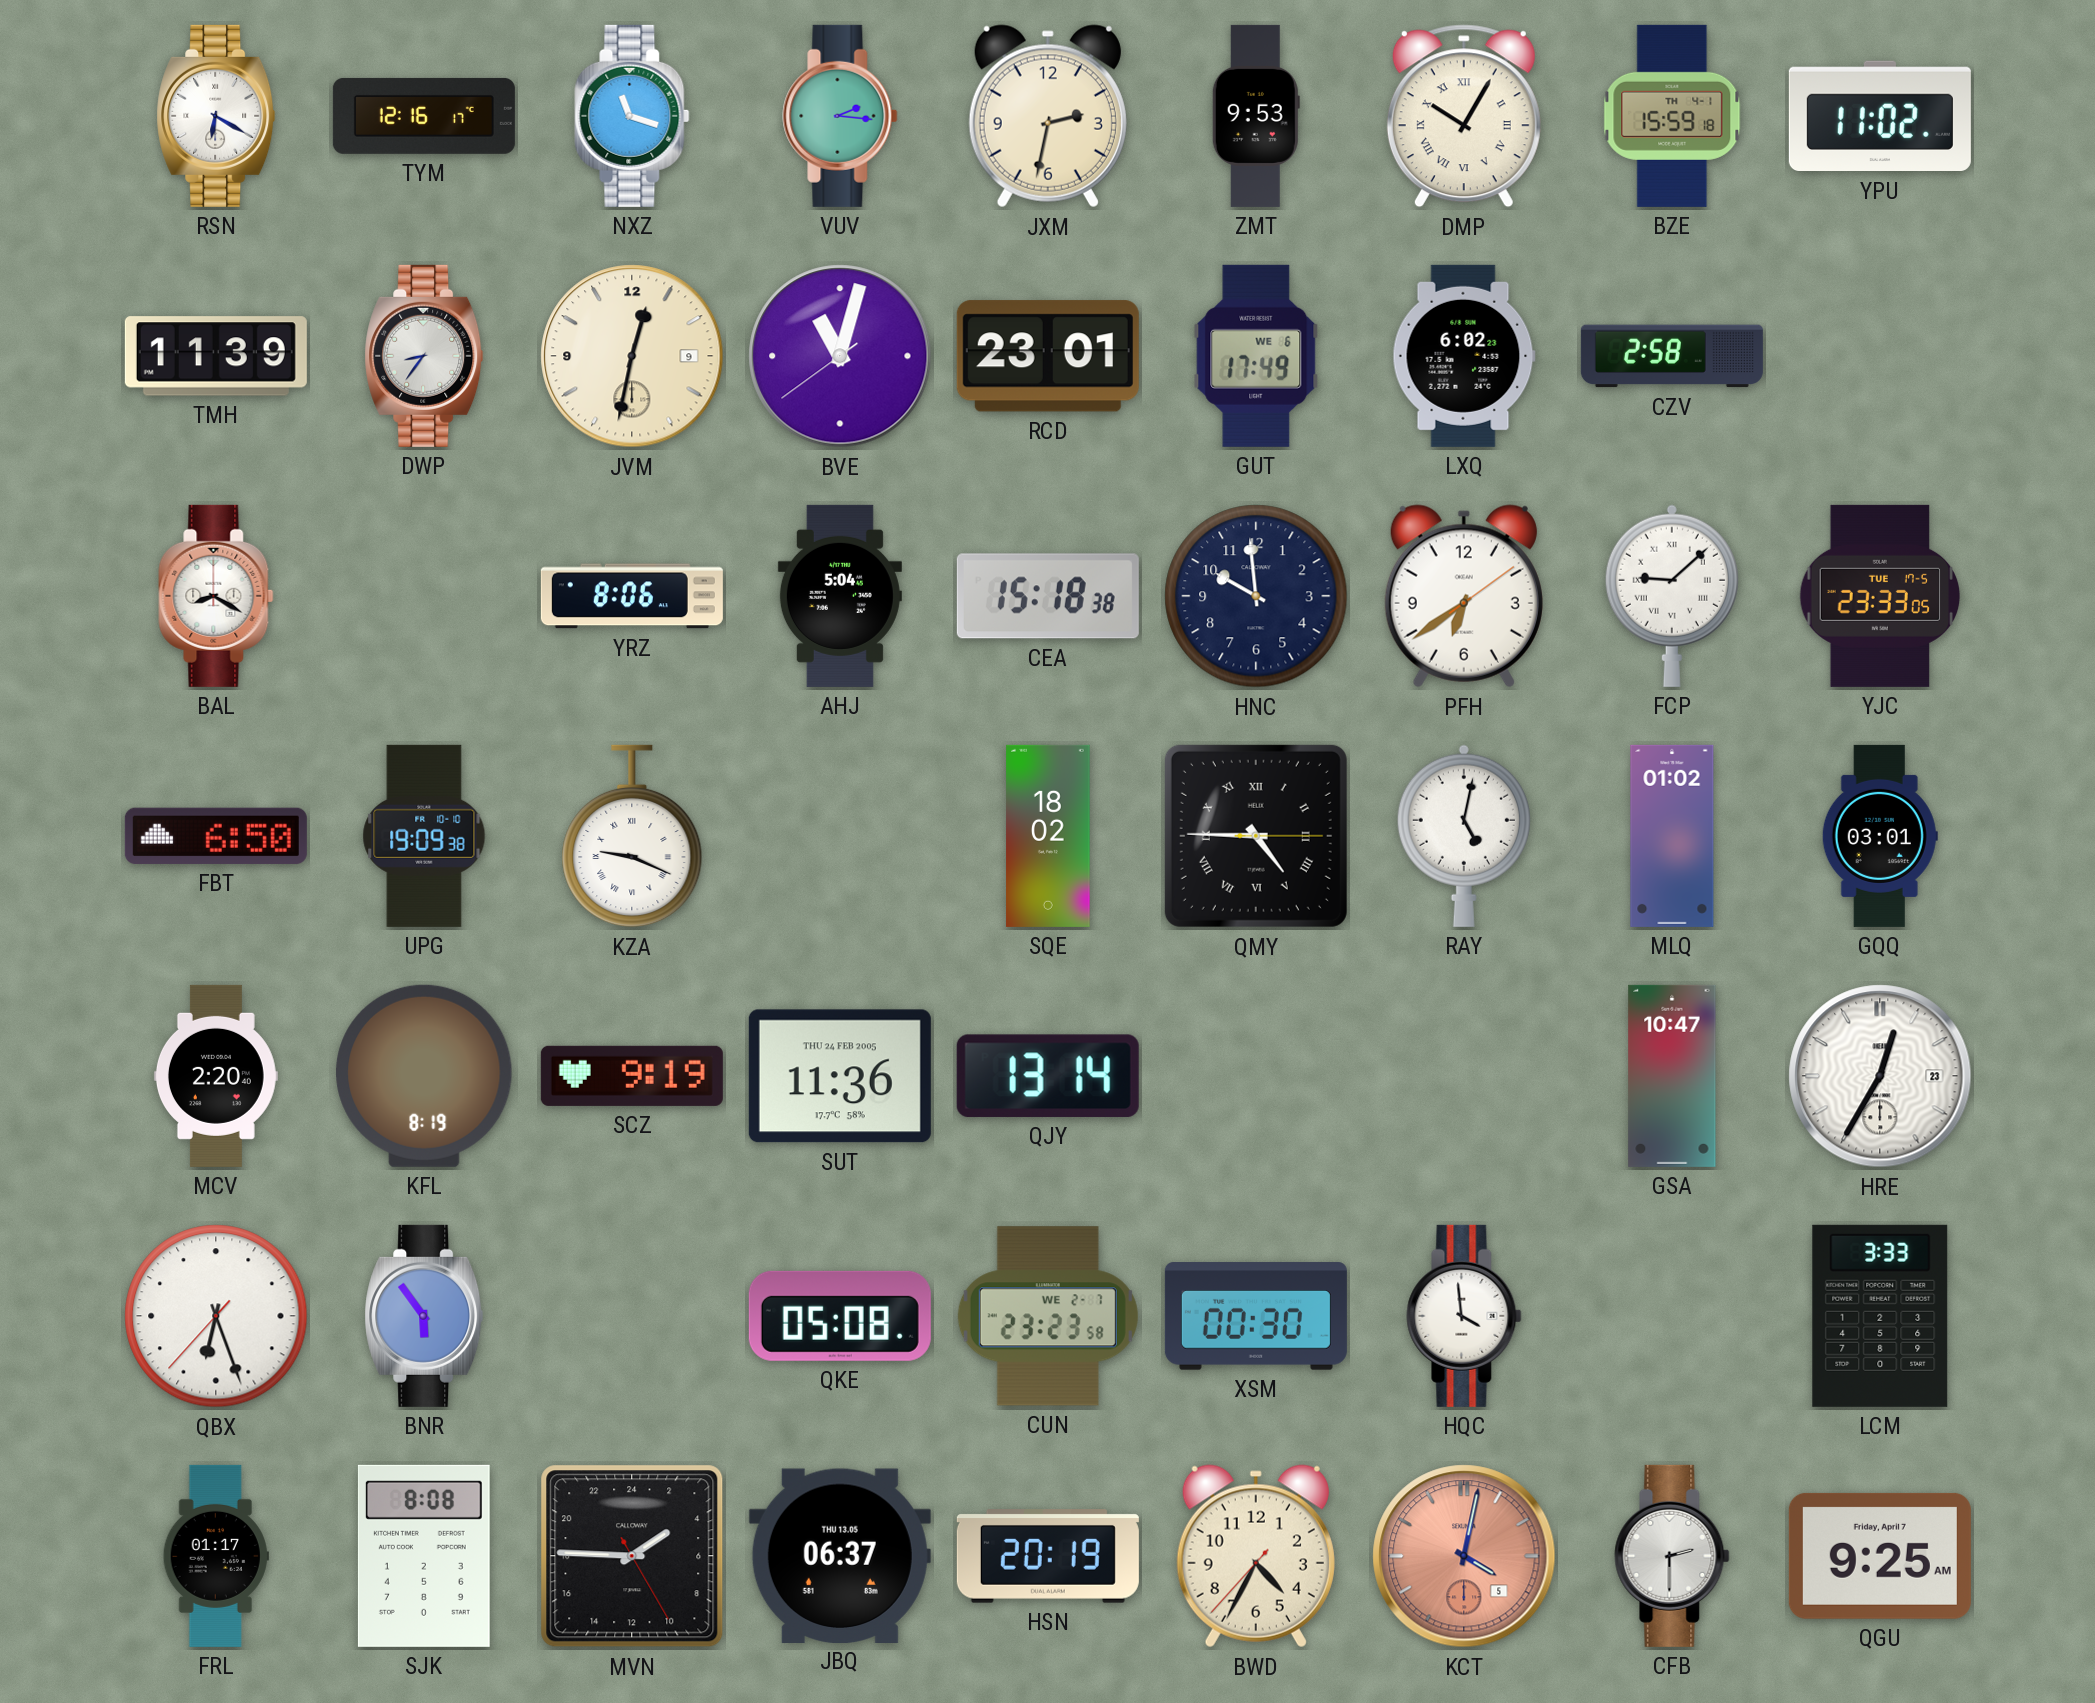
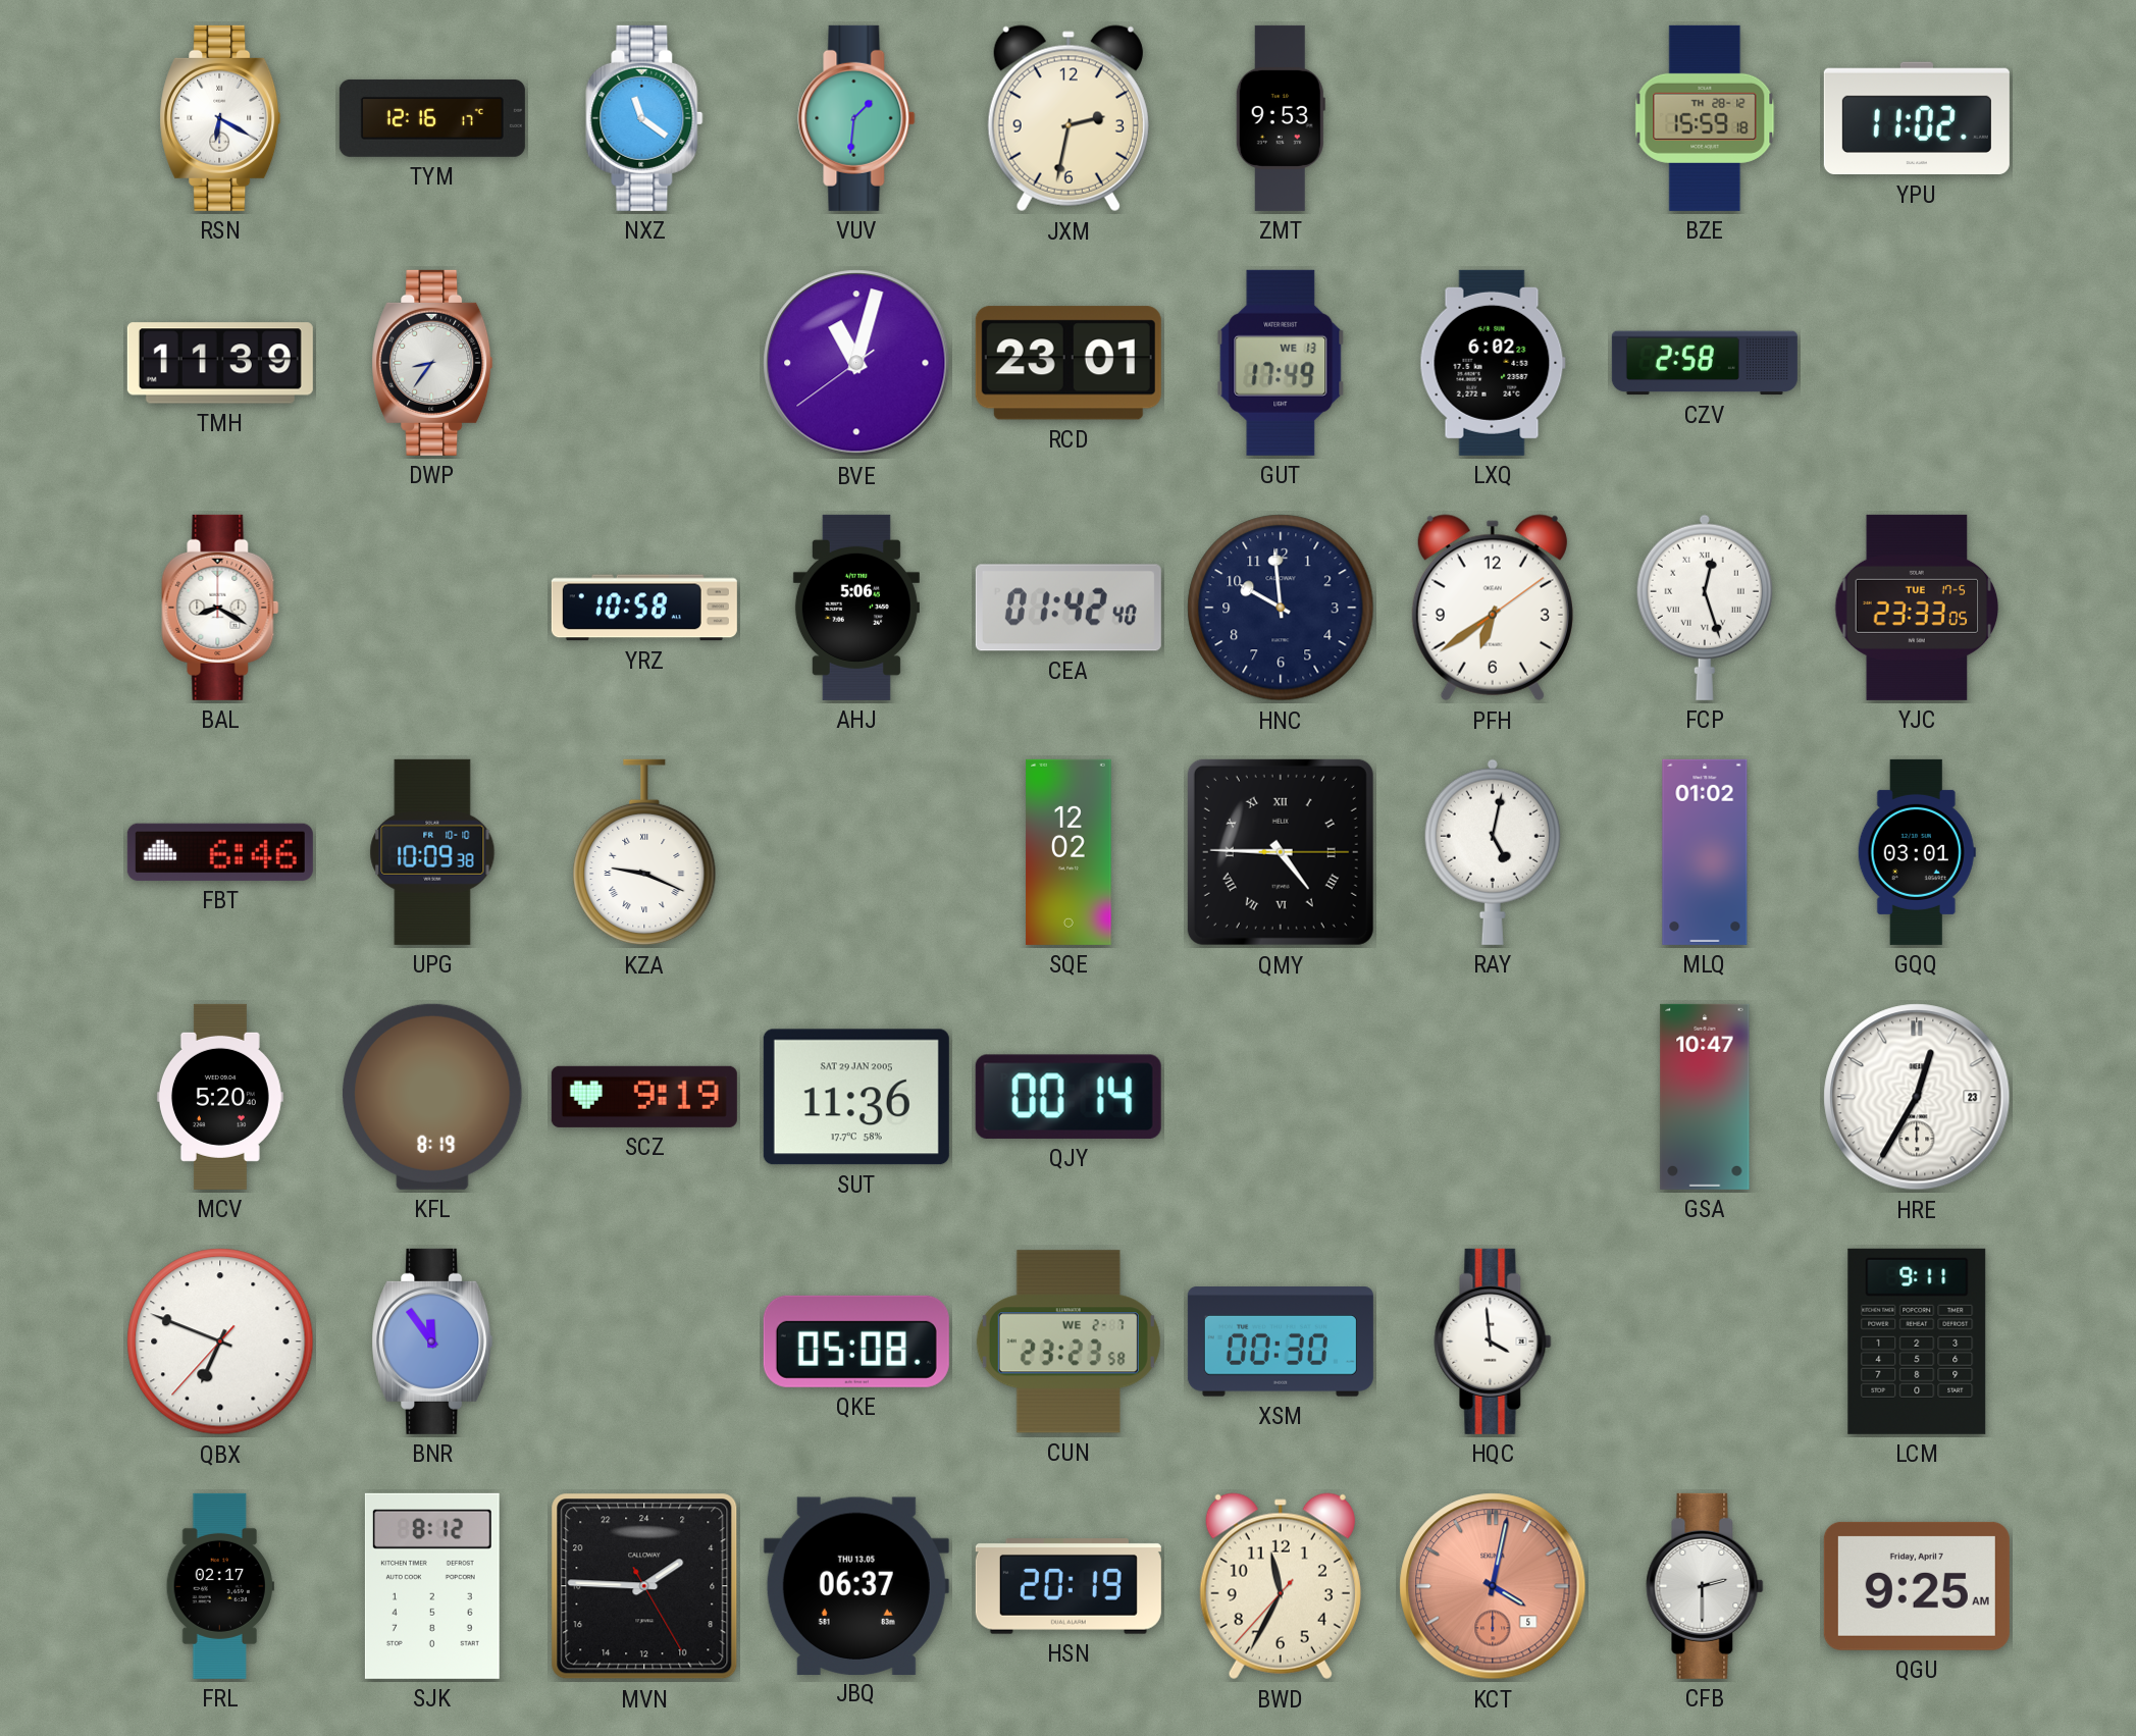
NXZ: 11:18 -> 11:21 (644, 118)
VUV: 2:16 -> 1:31 (856, 118)
DMP: 10:05 -> none (1464, 116)
BZE date: TH 4-1 -> TH 28-12 (1705, 118)
JVM: 12:32 -> none (632, 356)
GUT date: WE 6 -> WE 13 (1281, 363)
YRZ: 8:06 -> 10:58 (644, 608)
AHJ: 5:04 -> 5:06 (856, 608)
CEA: 15:18 -> 01:42 (1069, 608)
FCP: 9:08 -> 12:27 (1705, 608)
FBT: 6:50 -> 6:46 (220, 852)
UPG: 19:09 -> 10:09 (432, 852)
SQE: 18:02 -> 12:02 (1069, 852)
MCV: 2:20 -> 5:20 (220, 1097)
SUT date: THU 24 FEB 2005 -> SAT 29 JAN 2005 (856, 1097)
QJY: 13:14 -> 00:14 (1069, 1097)
QBX: 6:26 -> 6:48 (220, 1342)
BNR: 5:54 -> 11:54 (432, 1342)
LCM: 3:33 -> 9:11 (1917, 1342)
FRL: 01:17 -> 02:17 (220, 1586)
SJK: 8:08 -> 8:12 (432, 1586)
BWD: 4:34 -> 11:34 (1281, 1586)
